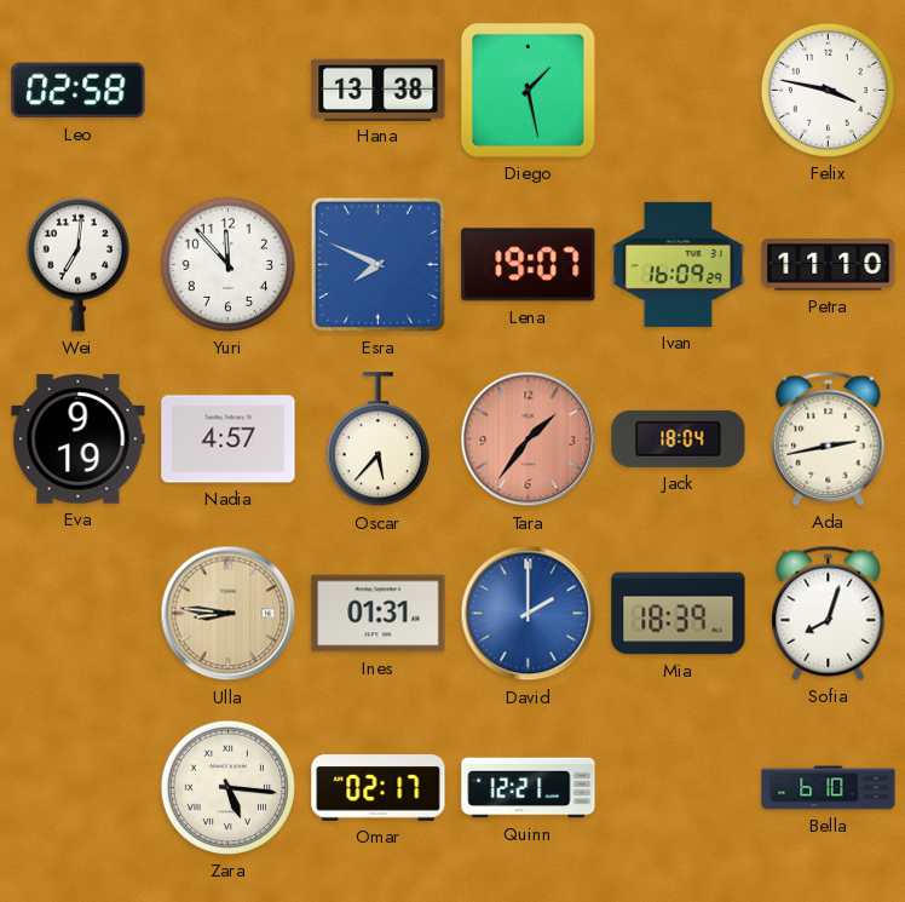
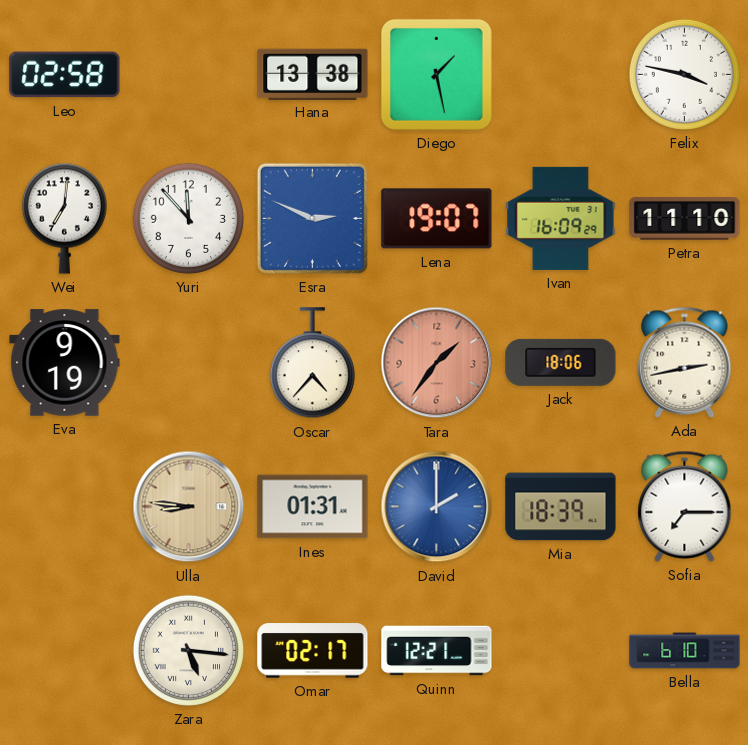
Esra: 7:49 -> 2:49 (312, 218)
Nadia: 4:57 -> none (229, 439)
Oscar: 5:37 -> 4:37 (312, 363)
Jack: 18:04 -> 18:06 (561, 362)
Sofia: 8:03 -> 7:15 (685, 506)
